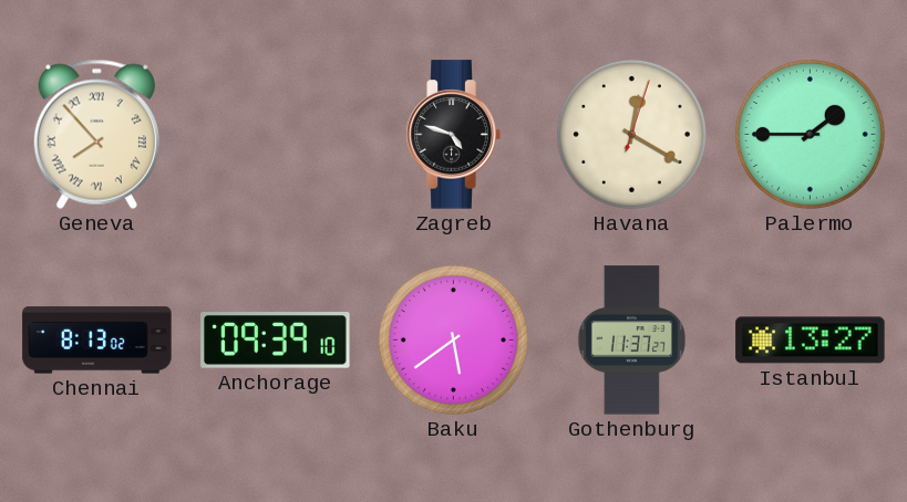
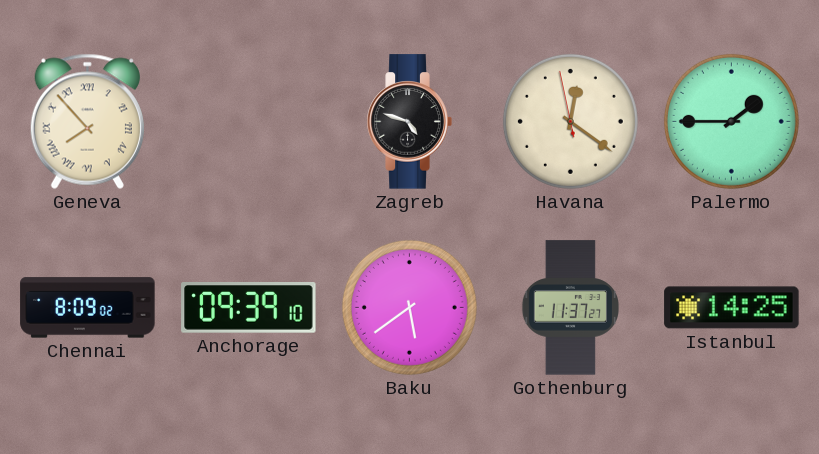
Havana: 12:20:03 -> 12:20:58 (570, 121)
Chennai: 8:13 -> 8:09 (88, 308)
Istanbul: 13:27 -> 14:25 (732, 308)
